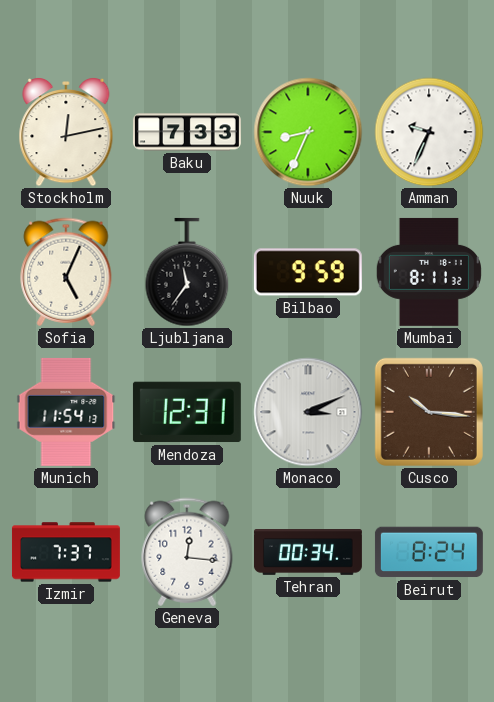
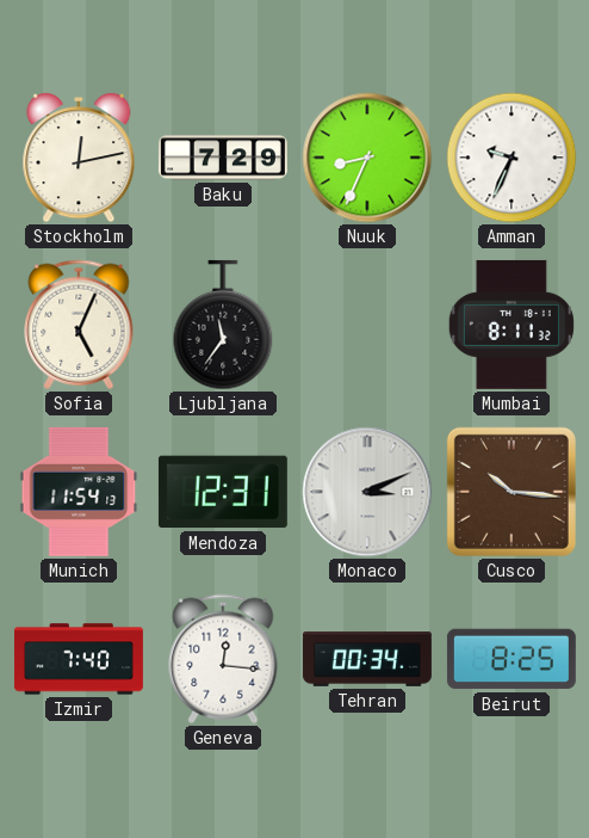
Baku: 7:33 -> 7:29 (223, 158)
Bilbao: 9:59 -> none (308, 272)
Izmir: 7:37 -> 7:40 (79, 659)
Beirut: 8:24 -> 8:25 (511, 659)
